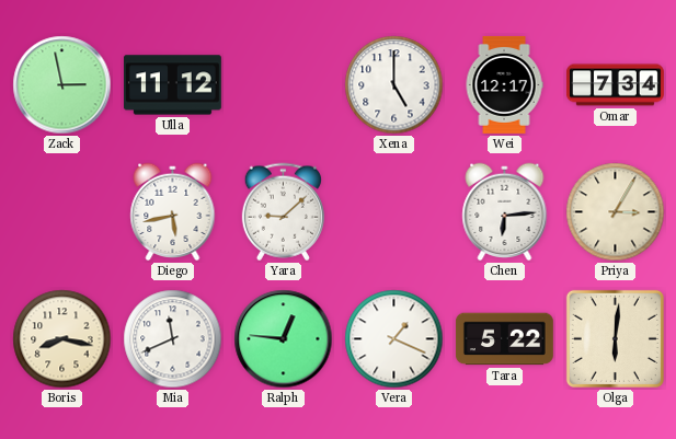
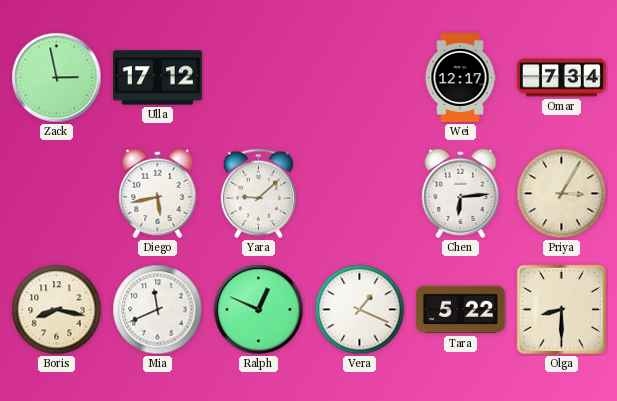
Ulla: 11:12 -> 17:12 (157, 78)
Xena: 5:00 -> none (394, 85)
Ralph: 12:46 -> 12:49 (259, 310)
Olga: 6:01 -> 8:30 (561, 309)
